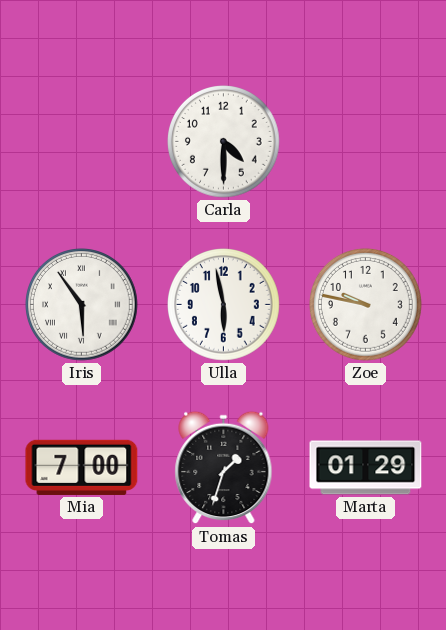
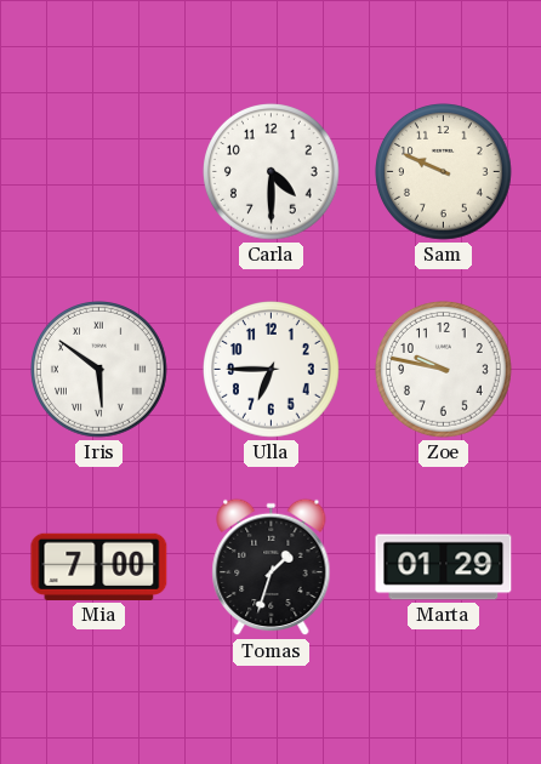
Sam: none -> 9:49 (444, 172)
Iris: 5:54 -> 5:51 (99, 370)
Ulla: 5:58 -> 6:45 (272, 370)
